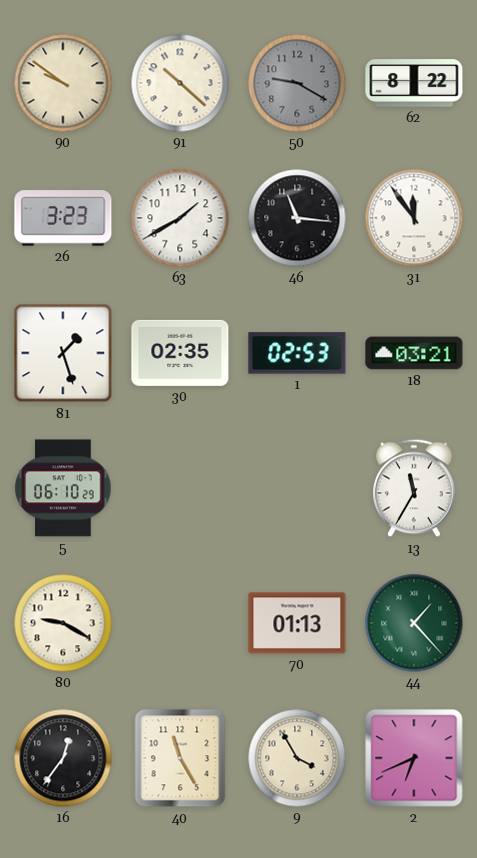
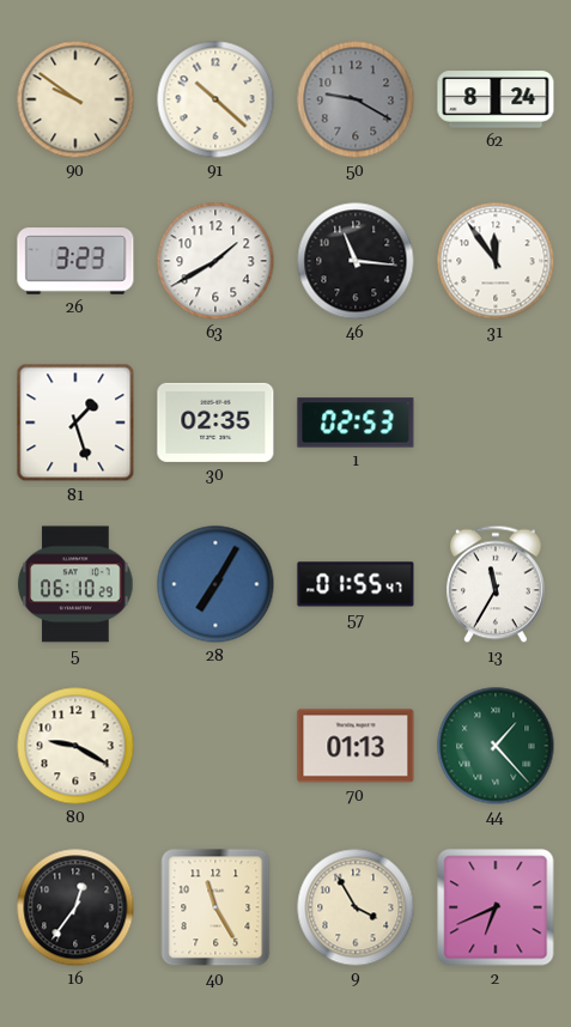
62: 8:22 -> 8:24 (496, 99)
18: 03:21 -> none (414, 353)
28: none -> 7:05 (215, 584)
57: none -> 01:55 (356, 584)
